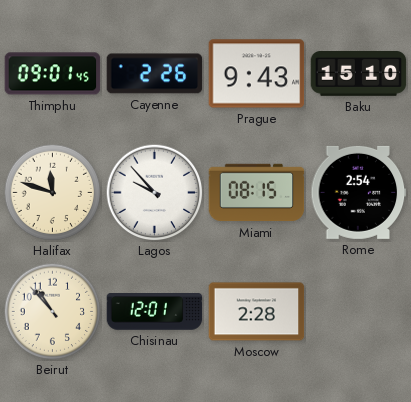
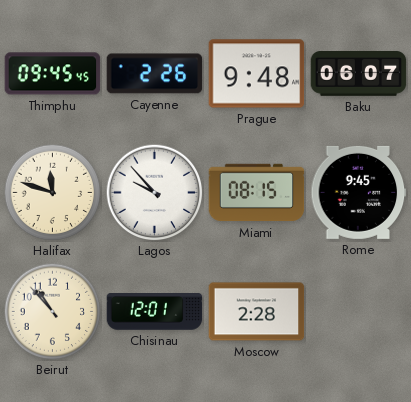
Thimphu: 09:01 -> 09:45 (53, 74)
Prague: 9:43 -> 9:48 (257, 74)
Baku: 15:10 -> 06:07 (359, 74)
Rome: 2:54 -> 9:45 (359, 192)
